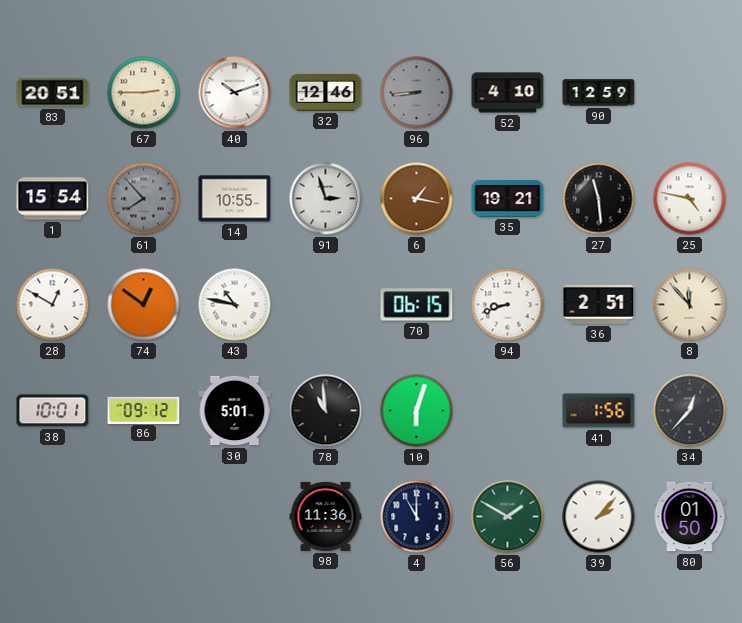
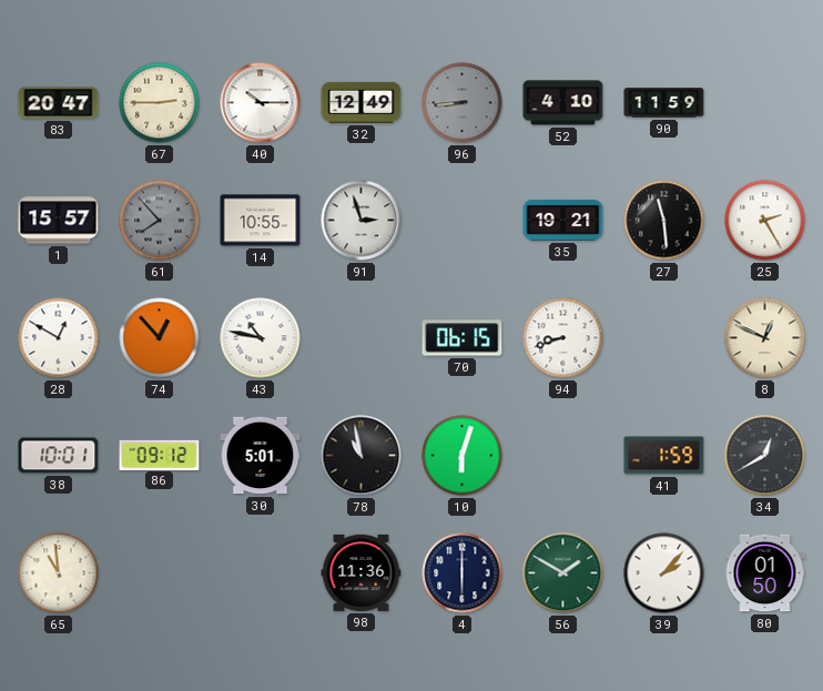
83: 20:51 -> 20:47 (59, 103)
40: 10:12 -> 10:15 (261, 103)
32: 12:46 -> 12:49 (362, 102)
90: 12:59 -> 11:59 (664, 103)
1: 15:54 -> 15:57 (59, 221)
6: 1:17 -> none (417, 199)
25: 4:47 -> 2:25 (765, 221)
74: 12:51 -> 12:53 (160, 338)
36: 2:51 -> none (599, 304)
8: 11:53 -> 12:49 (765, 338)
78: 10:59 -> 10:58 (362, 456)
41: 1:56 -> 1:59 (664, 456)
34: 12:37 -> 12:40 (765, 456)
65: none -> 10:59 (59, 573)
4: 11:00 -> 6:00 (463, 573)
